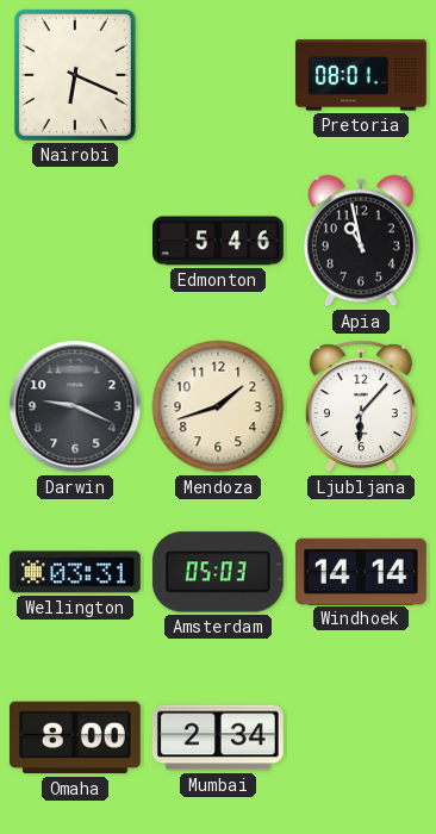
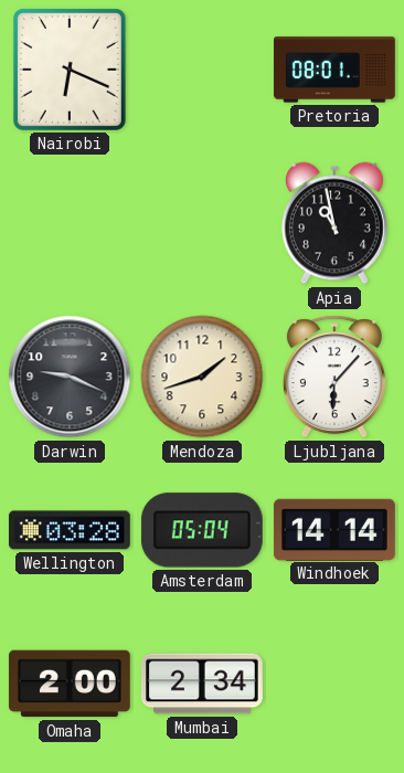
Edmonton: 5:46 -> none (219, 241)
Wellington: 03:31 -> 03:28 (70, 530)
Amsterdam: 05:03 -> 05:04 (202, 530)
Omaha: 8:00 -> 2:00 (70, 684)
